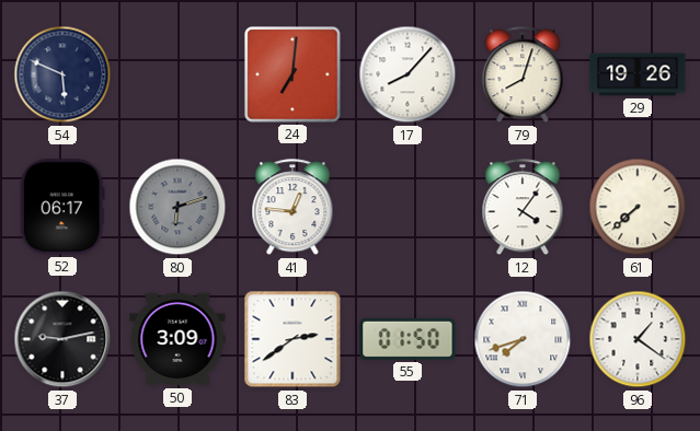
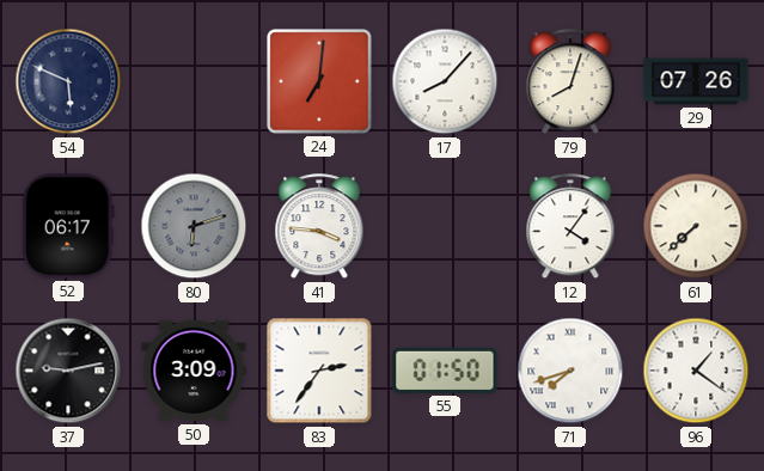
29: 19:26 -> 07:26 (696, 81)
41: 12:46 -> 3:46 (319, 227)
83: 2:39 -> 2:36 (319, 371)
